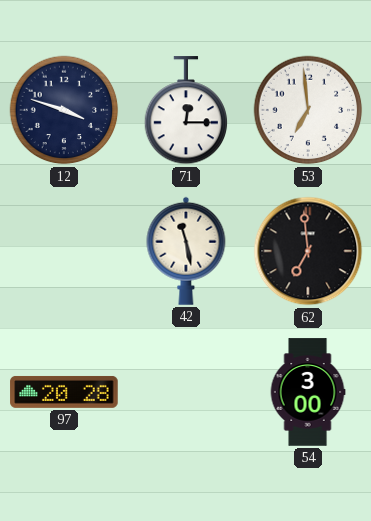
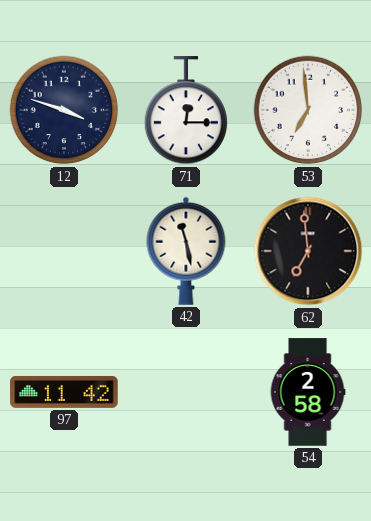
97: 20:28 -> 11:42 (64, 392)
54: 3:00 -> 2:58 (308, 392)
